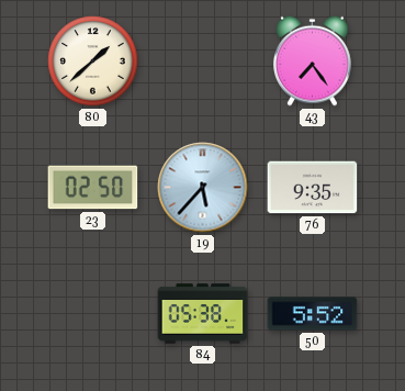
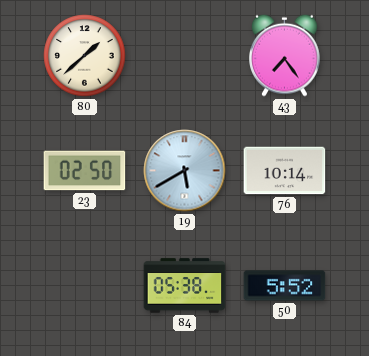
19: 5:37 -> 5:40 (185, 171)
76: 9:35 -> 10:14 (285, 171)
